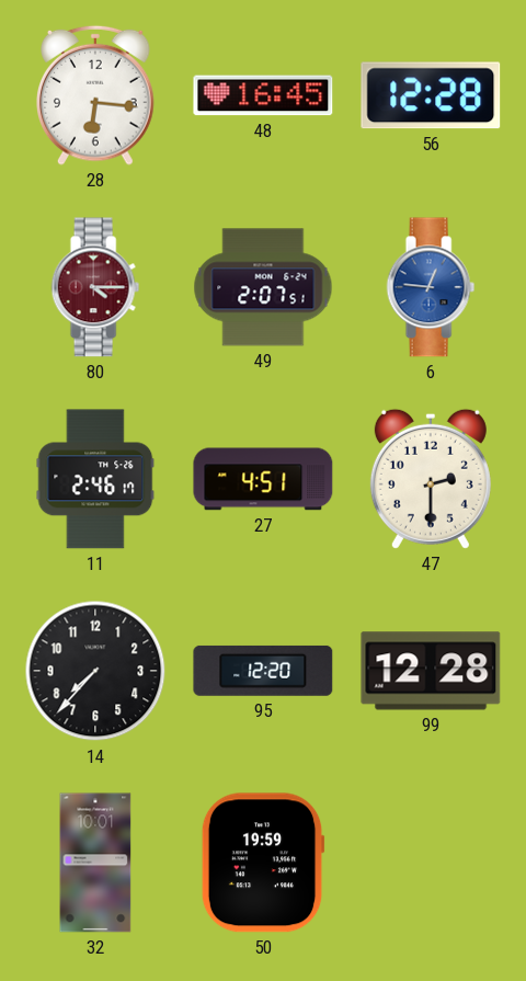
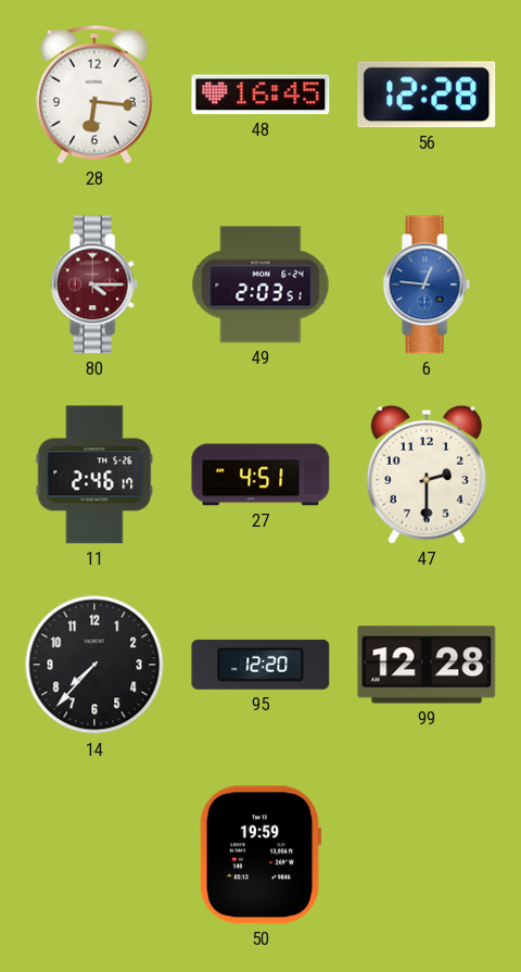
49: 2:07 -> 2:03 (260, 285)
32: 10:01 -> none (95, 863)
